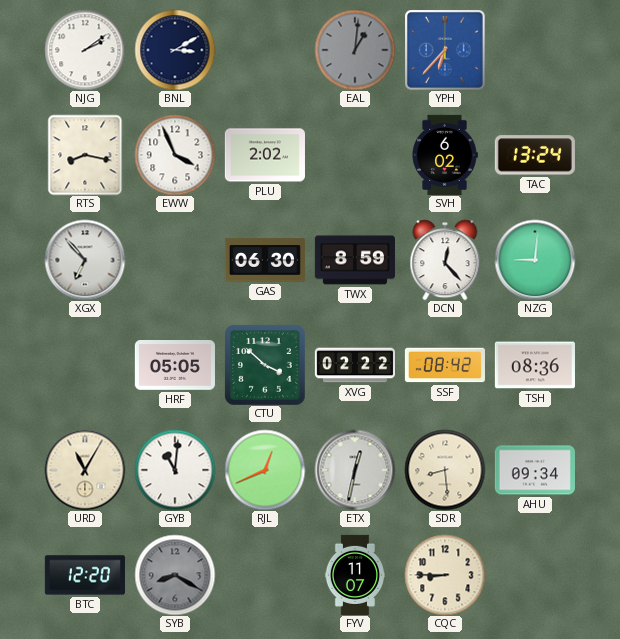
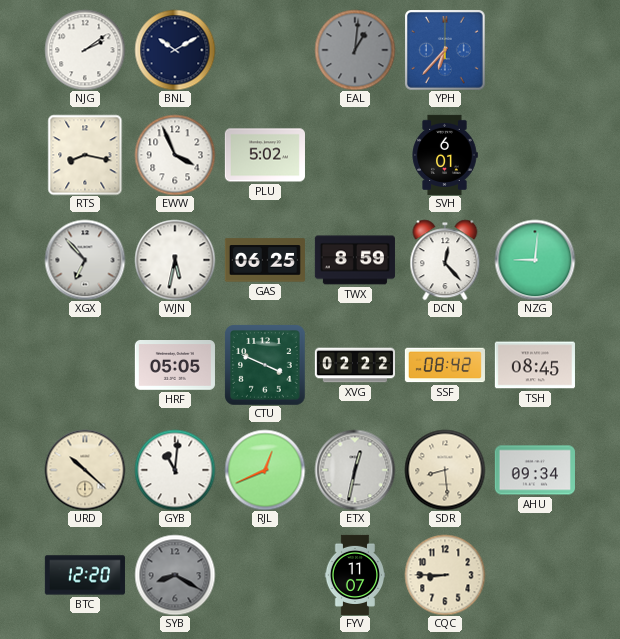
BNL: 3:10 -> 10:10 (175, 50)
PLU: 2:02 -> 5:02 (265, 155)
SVH: 6:02 -> 6:01 (445, 155)
TAC: 13:24 -> none (535, 155)
WJN: none -> 5:32 (175, 260)
GAS: 06:30 -> 06:25 (265, 260)
CTU: 3:52 -> 3:49 (265, 365)
TSH: 08:36 -> 08:45 (535, 365)
URD: 11:05 -> 10:22 (85, 470)
